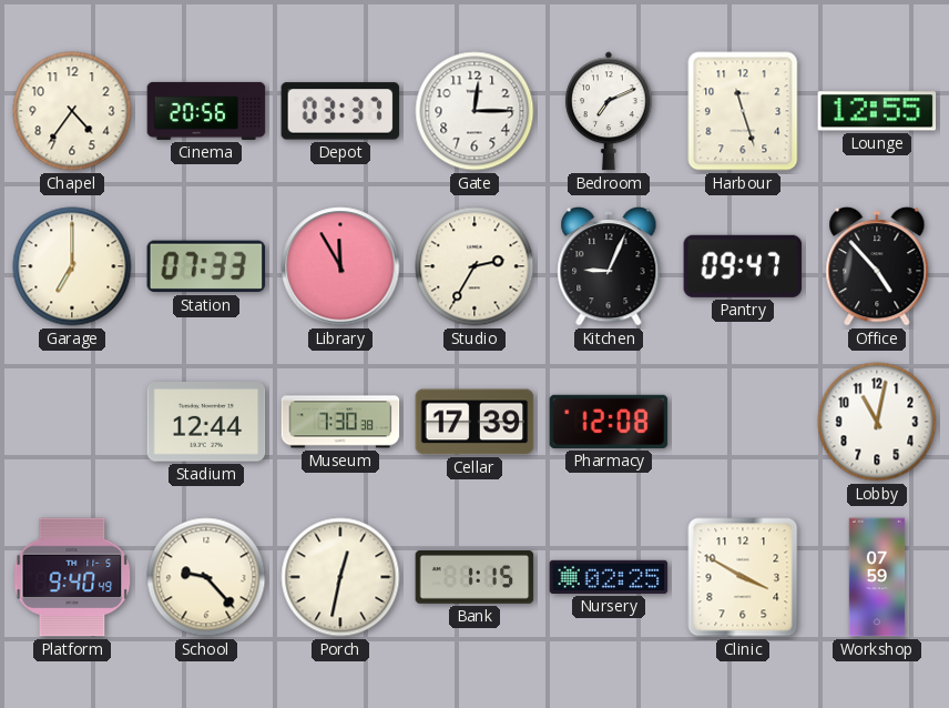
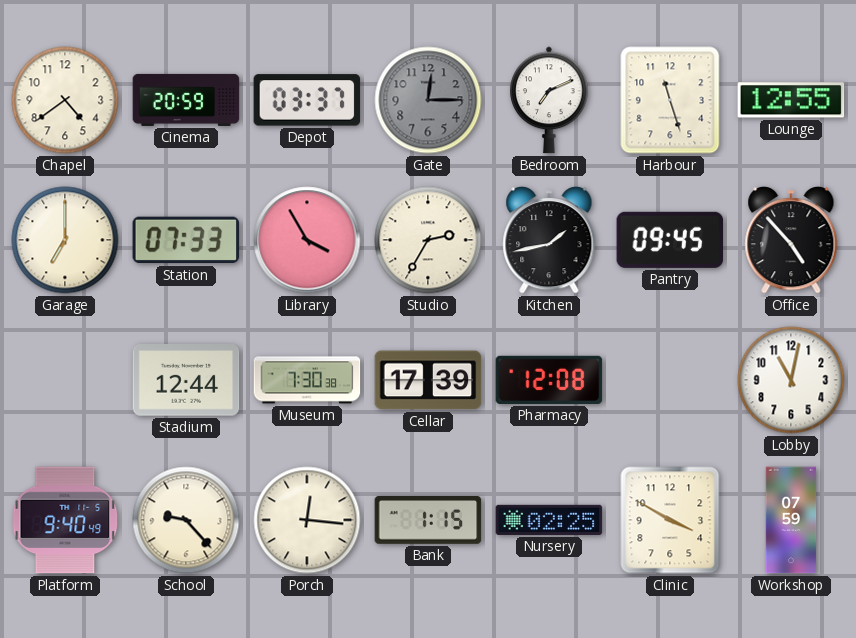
Chapel: 4:36 -> 4:39 (65, 100)
Cinema: 20:56 -> 20:59 (186, 100)
Gate dial: white -> grey (428, 100)
Library: 11:55 -> 3:55 (307, 240)
Kitchen: 9:04 -> 1:43 (549, 241)
Pantry: 09:47 -> 09:45 (670, 240)
Porch: 12:32 -> 12:16 (307, 520)
